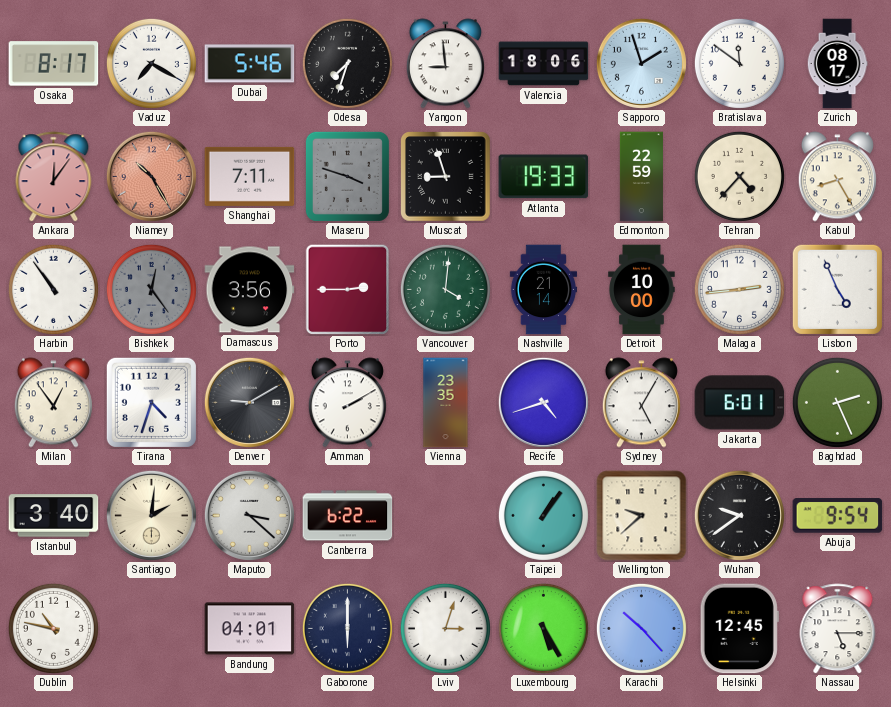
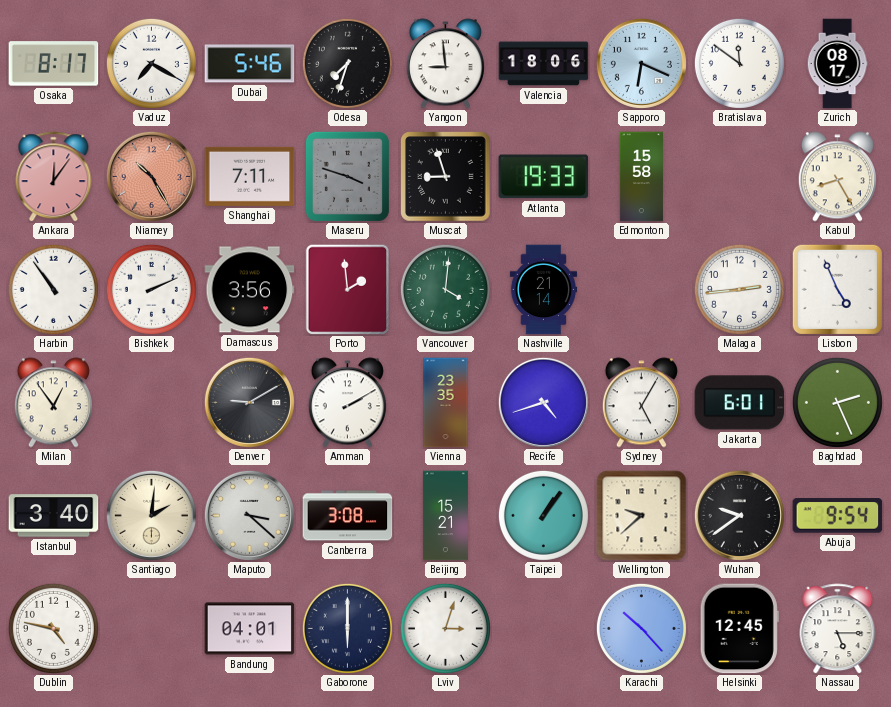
Sapporo: 1:57 -> 6:19 (641, 63)
Edmonton: 22:59 -> 15:58 (641, 177)
Tehran: 4:37 -> none (739, 176)
Bishkek: 12:24 -> 2:11 (151, 289)
Bishkek dial: grey -> white (151, 289)
Porto: 2:45 -> 1:59 (348, 289)
Detroit: 10:00 -> none (642, 290)
Tirana: 4:33 -> none (151, 402)
Canberra: 6:22 -> 3:08 (348, 516)
Beijing: none -> 15:21 (445, 516)
Dublin: 10:47 -> 4:47 (53, 628)
Luxembourg: 5:25 -> none (543, 628)
